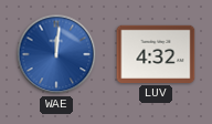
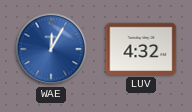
WAE: 12:01 -> 12:05 (51, 49)
